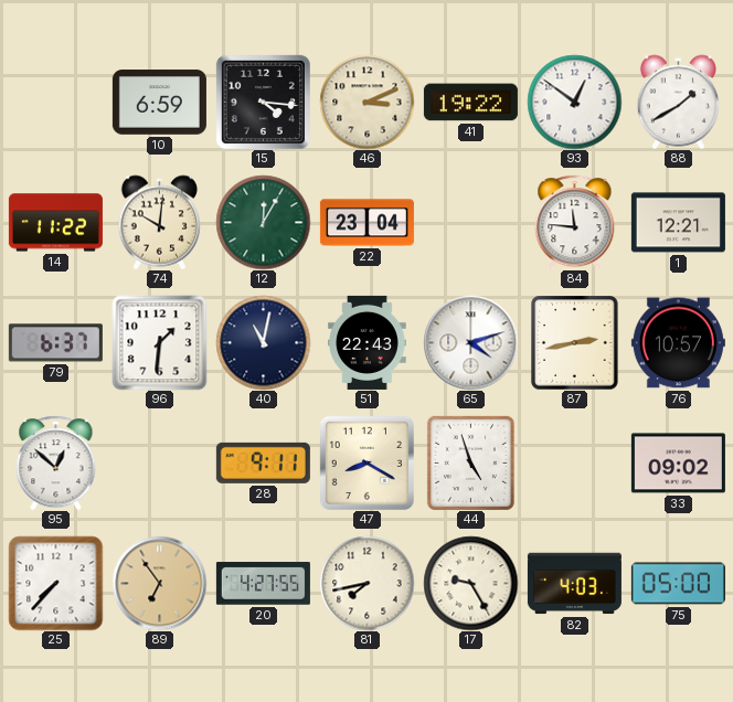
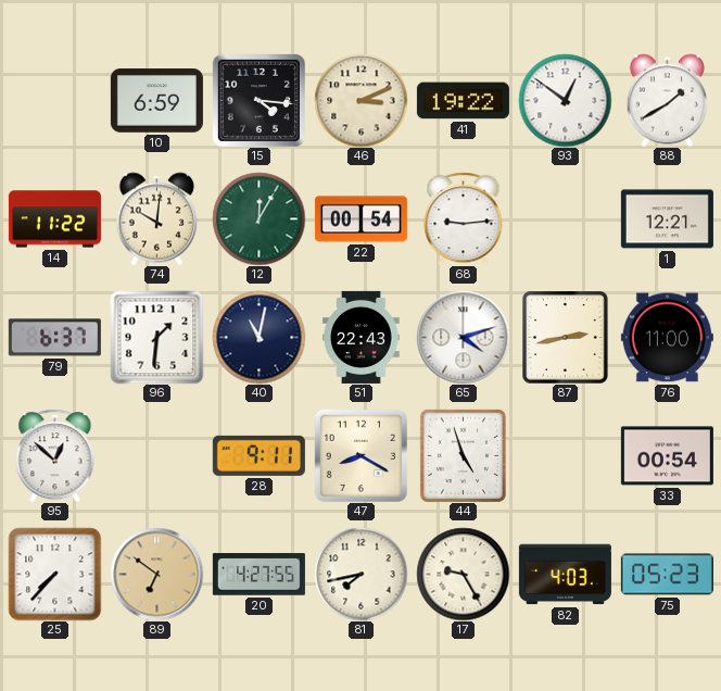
22: 23:04 -> 00:54 (360, 219)
68: none -> 9:14 (464, 218)
84: 11:46 -> none (575, 222)
76: 10:57 -> 11:00 (667, 338)
33: 09:02 -> 00:54 (667, 456)
89: 6:54 -> 6:51 (156, 574)
75: 05:00 -> 05:23 (667, 575)
